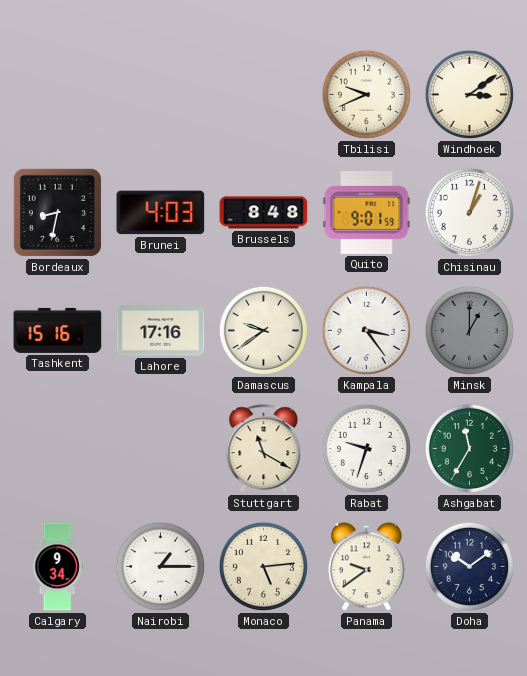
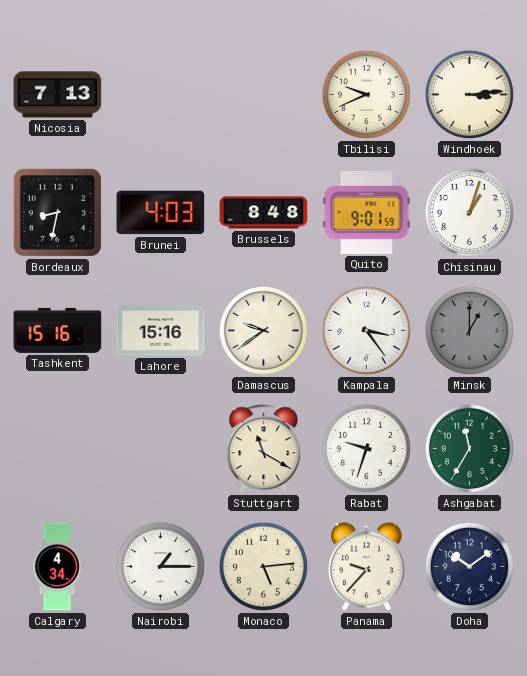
Nicosia: none -> 7:13 (58, 95)
Windhoek: 3:09 -> 3:14 (469, 94)
Lahore: 17:16 -> 15:16 (161, 331)
Calgary: 9:34 -> 4:34 (57, 567)
Panama: 9:39 -> 9:37 (366, 567)
